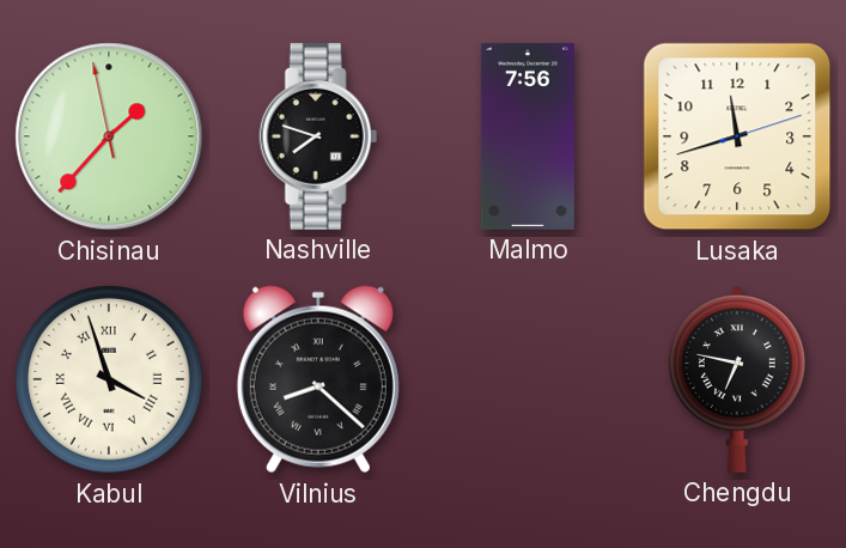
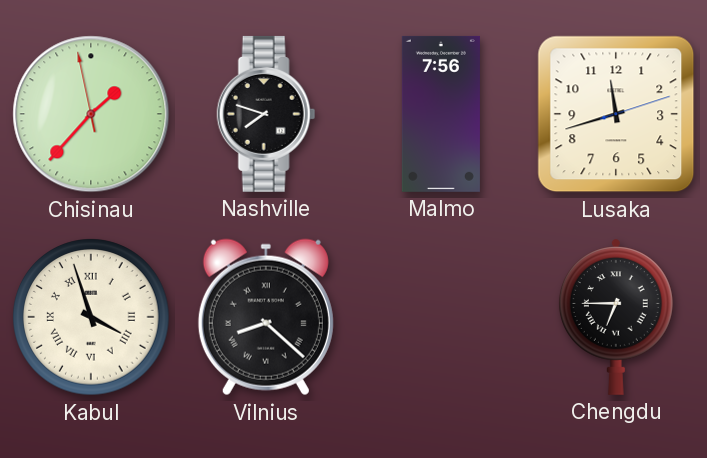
Chengdu: 6:47 -> 6:45 (616, 317)
